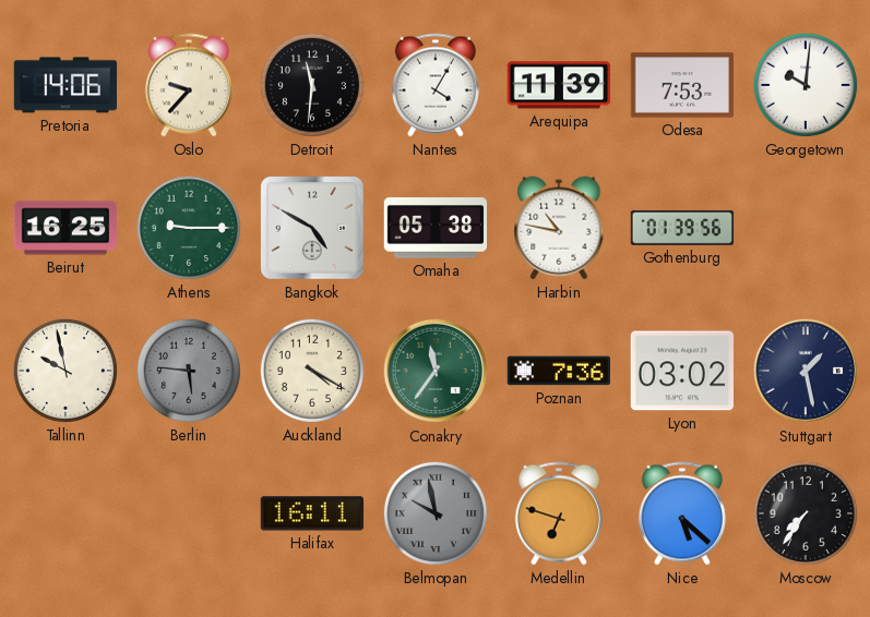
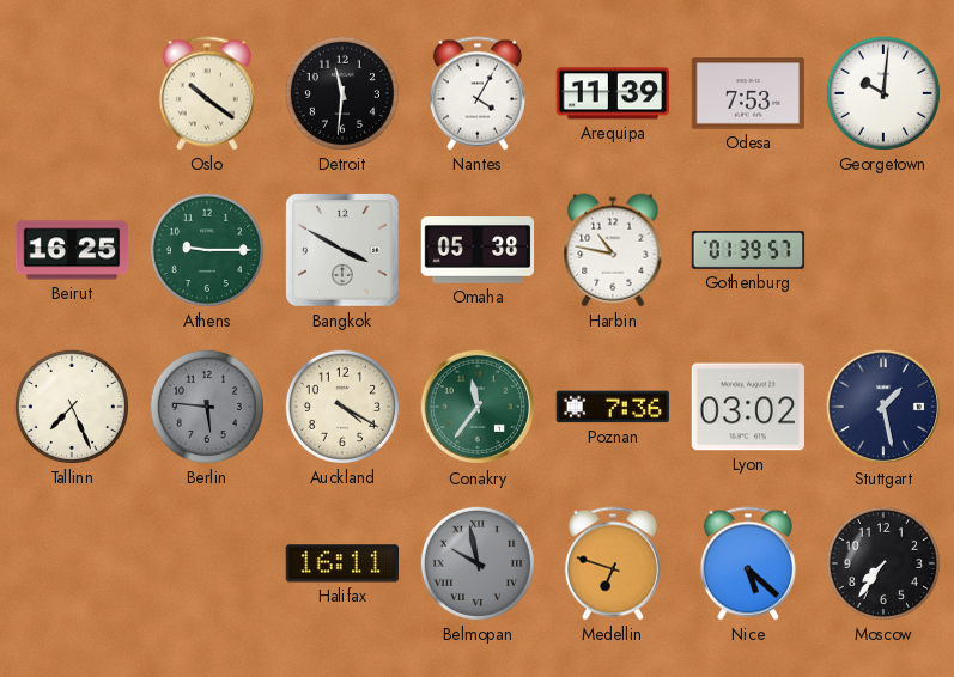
Pretoria: 14:06 -> none (65, 85)
Oslo: 9:37 -> 10:21 (207, 93)
Bangkok: 4:50 -> 3:50 (344, 251)
Gothenburg: 01:39:56 -> 01:39:57 (748, 250)
Tallinn: 9:58 -> 7:26 (72, 407)
